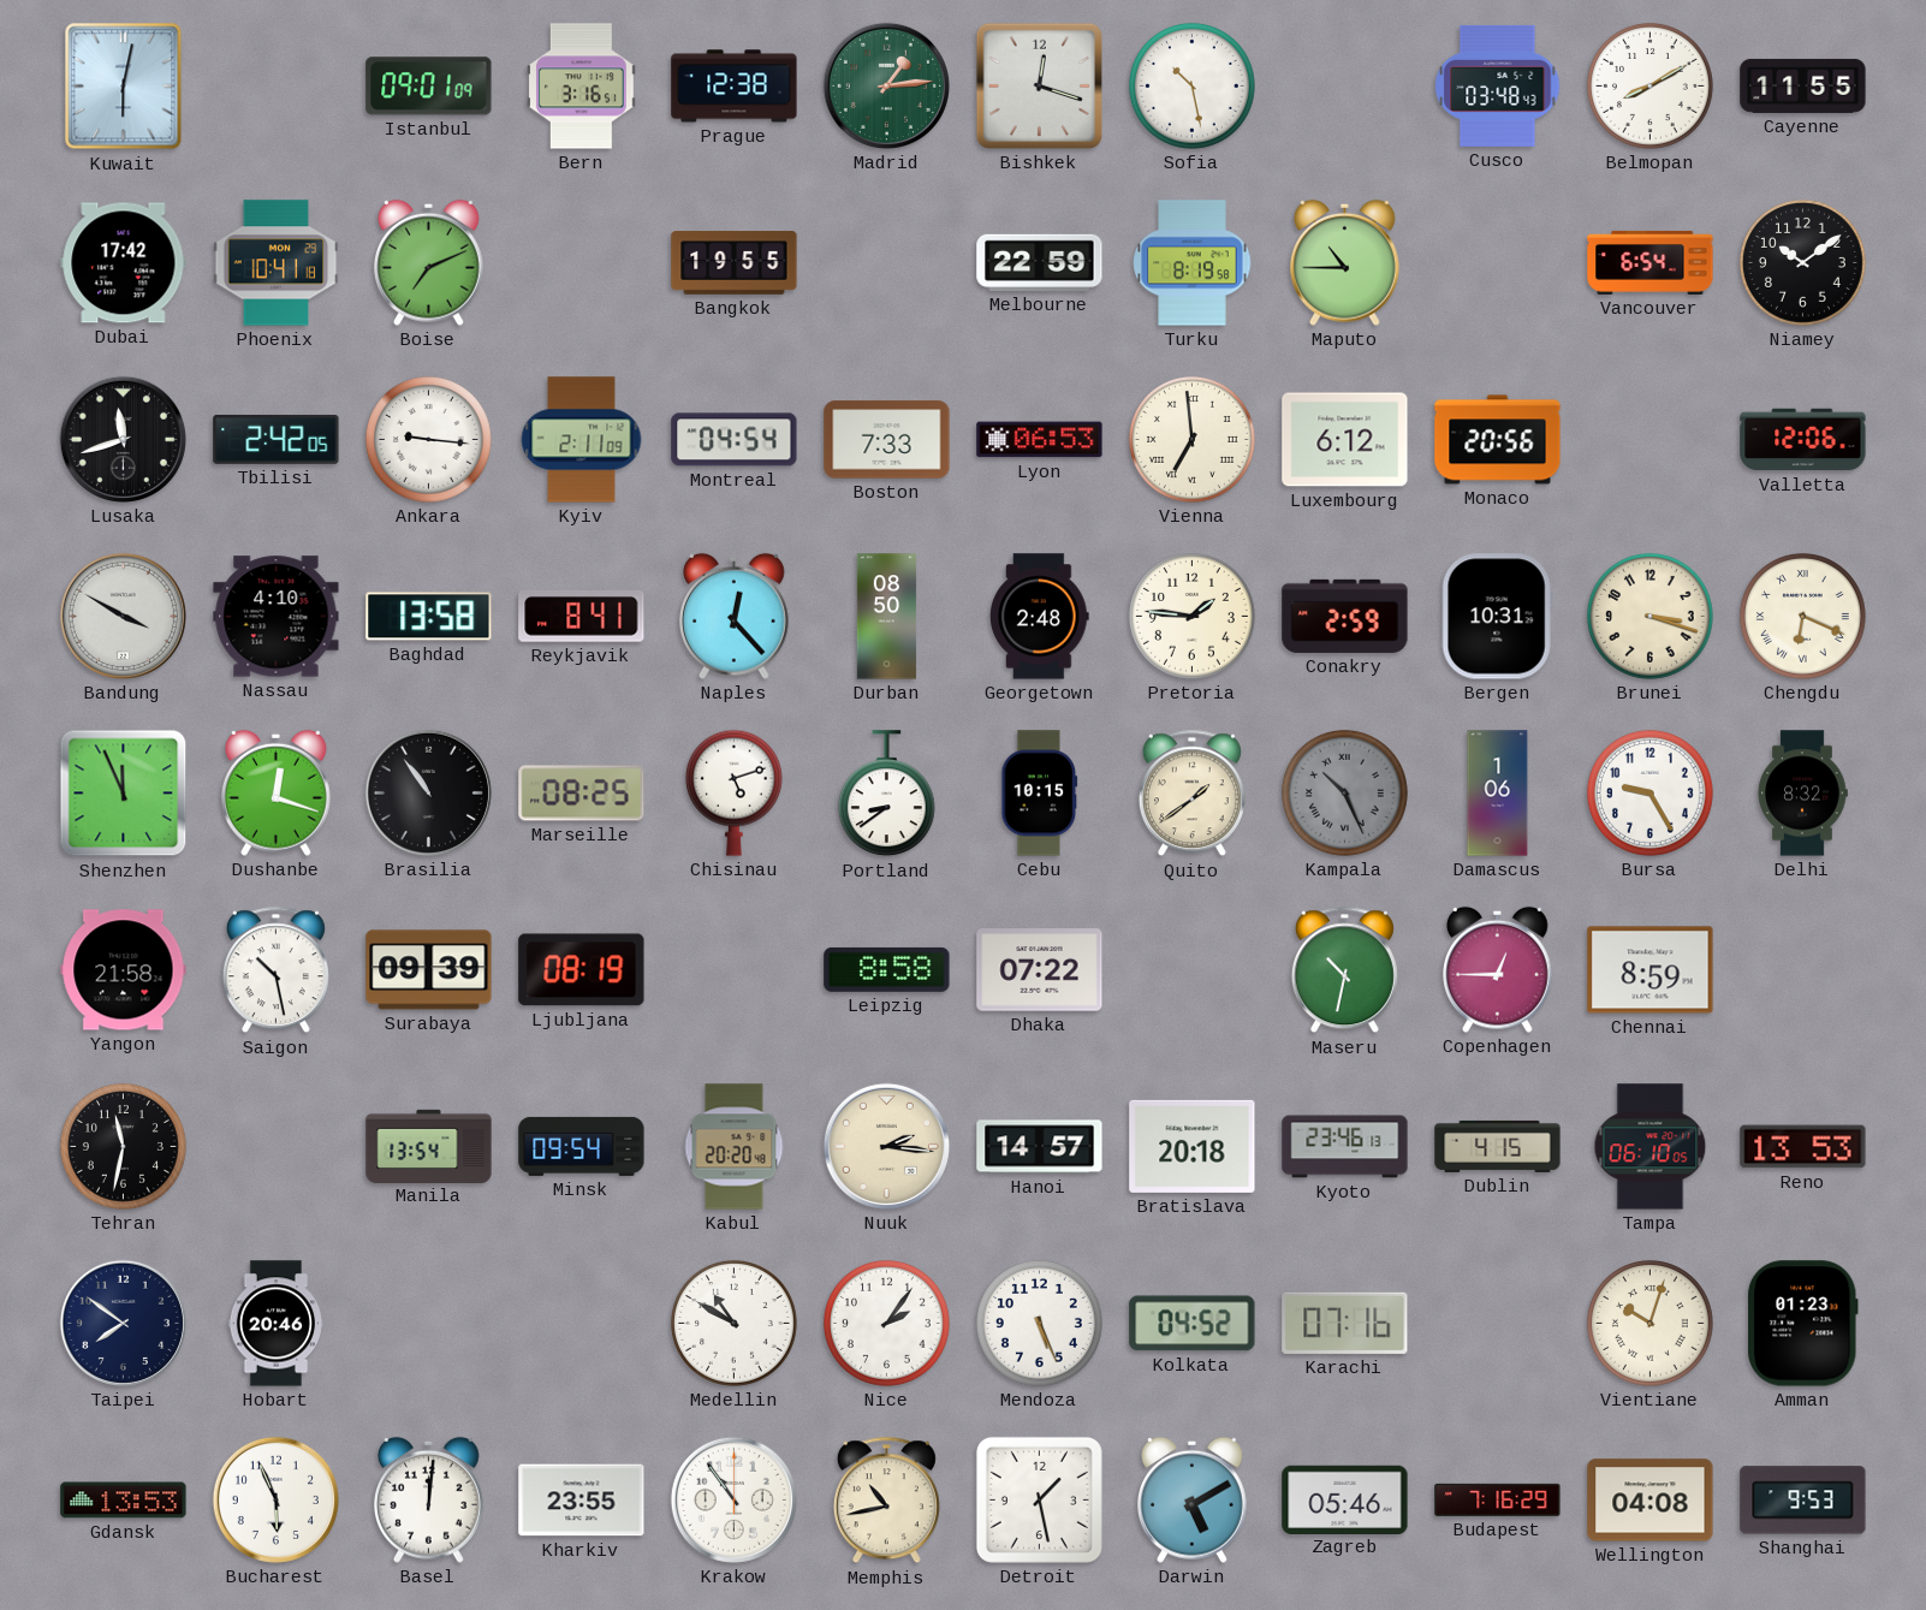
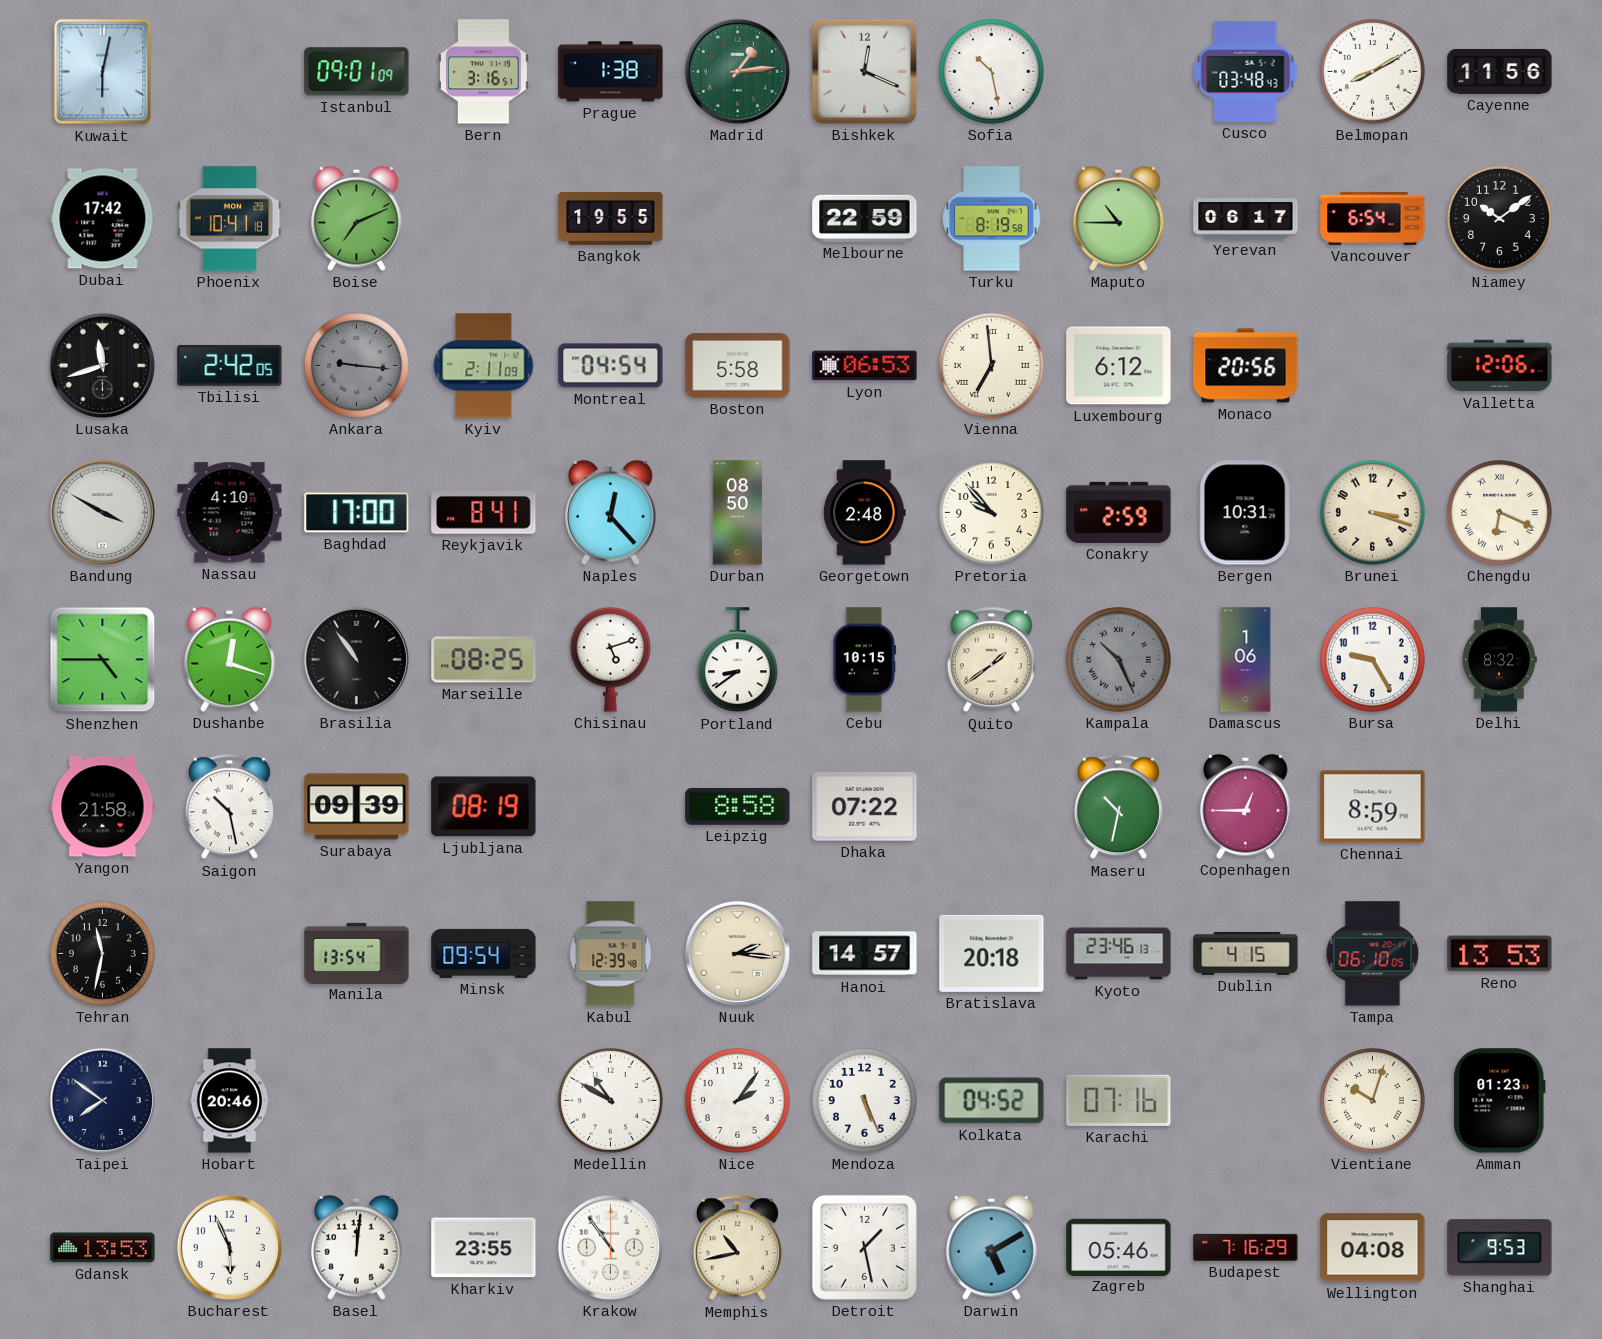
Prague: 12:38 -> 1:38 (611, 72)
Bishkek: 12:18 -> 12:19 (864, 71)
Cayenne: 11:55 -> 11:56 (1500, 71)
Yerevan: none -> 06:17 (1246, 219)
Ankara dial: white -> grey (356, 365)
Boston: 7:33 -> 5:58 (738, 366)
Baghdad: 13:58 -> 17:00 (357, 513)
Pretoria: 1:46 -> 9:53 (991, 512)
Shenzhen: 11:56 -> 4:45 (103, 660)
Kabul: 20:20 -> 12:39 (611, 954)
